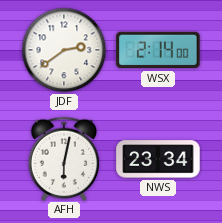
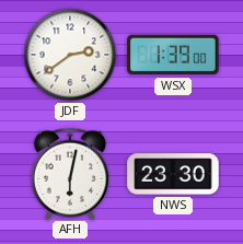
WSX: 2:14 -> 1:39 (173, 55)
NWS: 23:34 -> 23:30 (173, 174)
